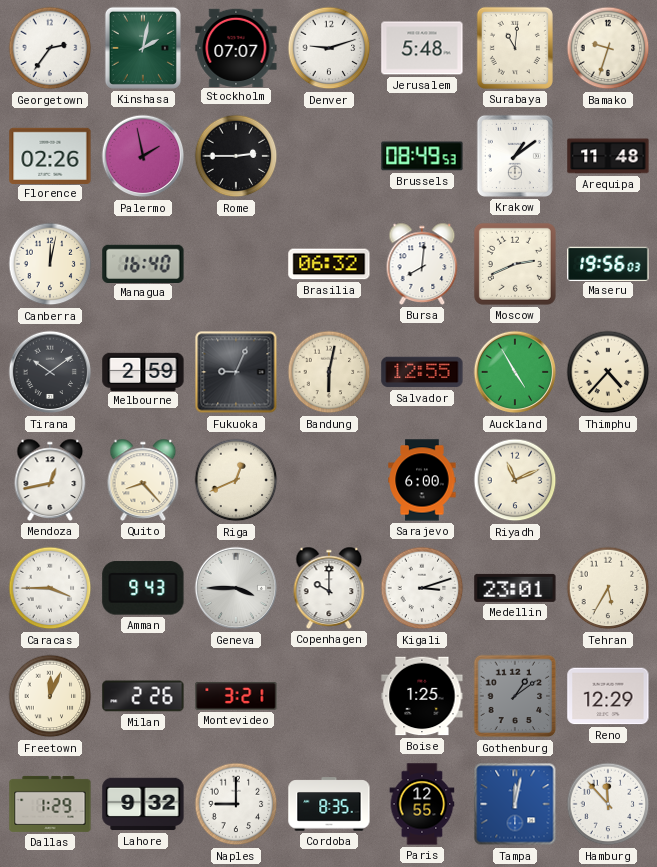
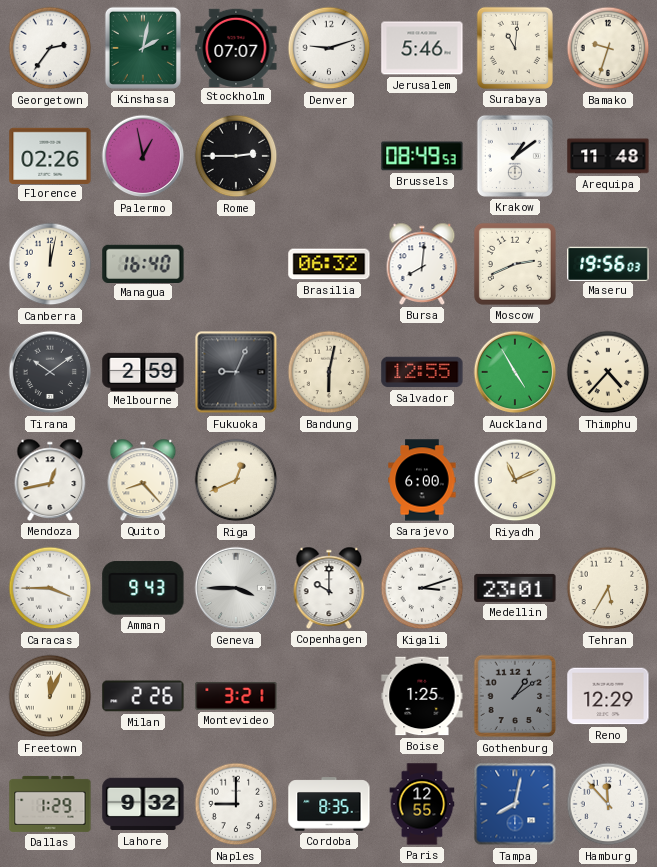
Jerusalem: 5:48 -> 5:46 (422, 48)
Palermo: 1:58 -> 12:58 (143, 156)
Tampa: 12:02 -> 8:02 (515, 804)
